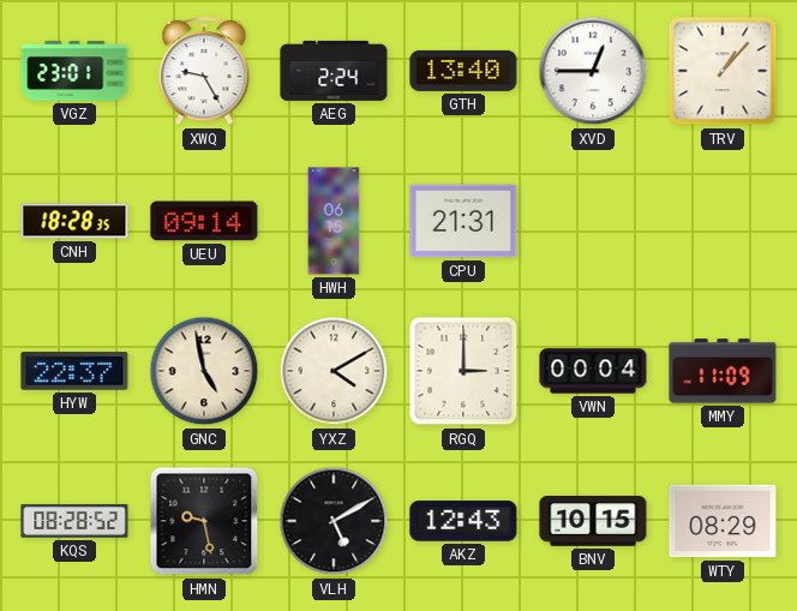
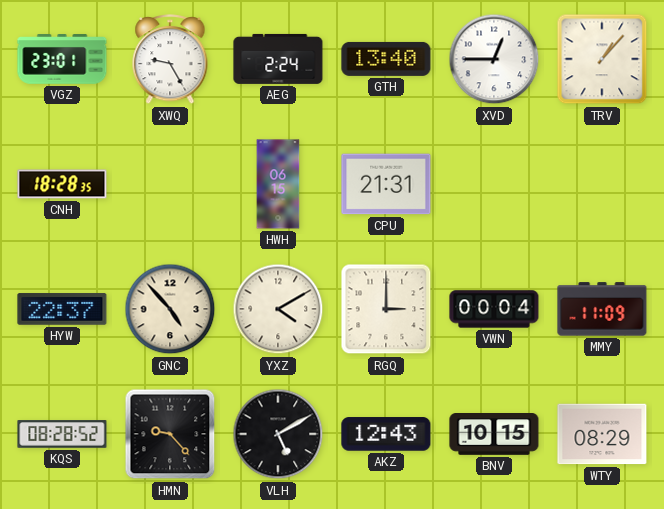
UEU: 09:14 -> none (204, 221)
GNC: 4:58 -> 4:53 (170, 309)
HMN: 9:28 -> 9:23 (170, 434)
